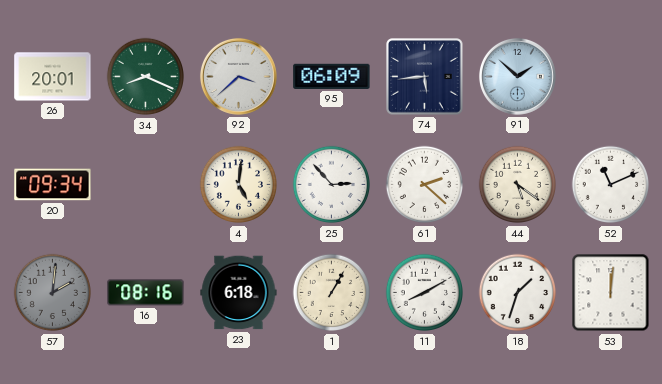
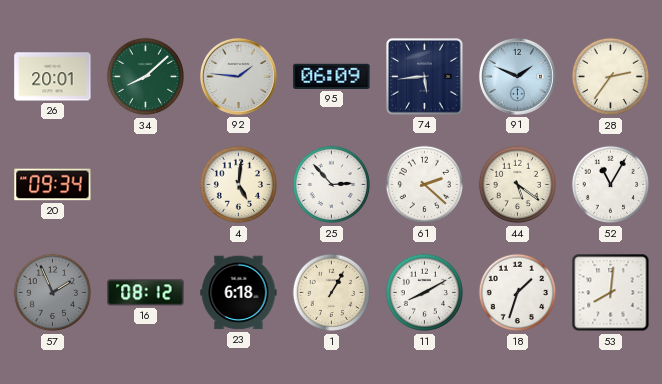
34: 8:19 -> 8:08 (146, 77)
92: 3:38 -> 1:46 (238, 76)
91: 1:52 -> 1:49 (517, 76)
28: none -> 2:36 (611, 77)
52: 11:11 -> 11:05 (611, 185)
57: 2:01 -> 1:56 (53, 293)
16: 08:16 -> 08:12 (146, 293)
53: 12:01 -> 8:01 (611, 293)
